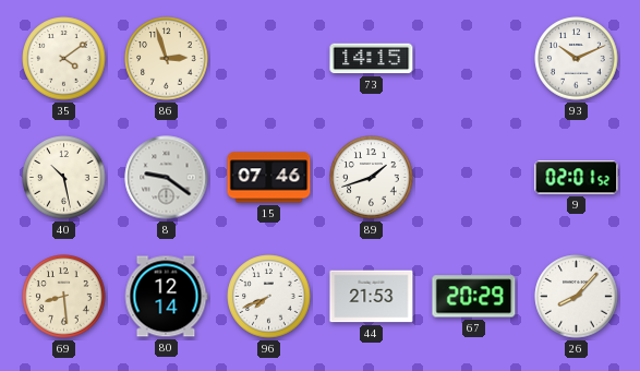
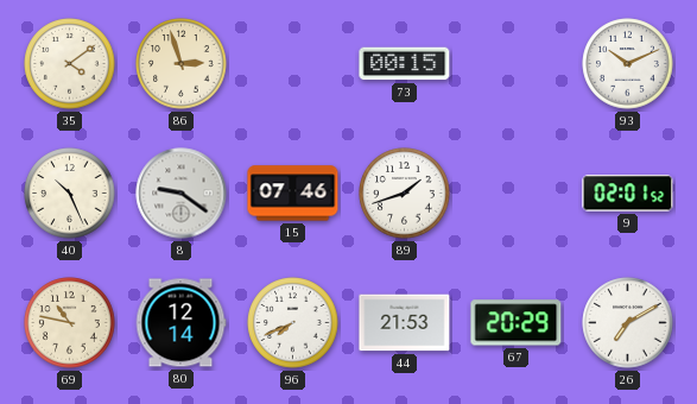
73: 14:15 -> 00:15 (405, 64)
40: 10:28 -> 10:26 (70, 194)
69: 8:29 -> 10:47 (70, 323)
26: 8:07 -> 7:10 (628, 323)
